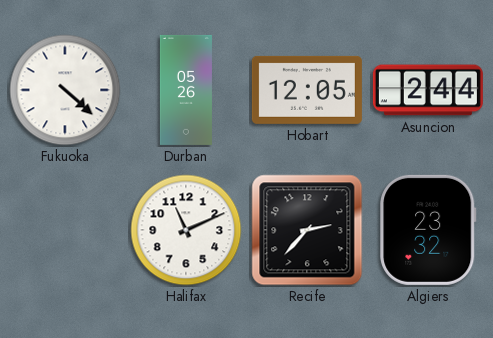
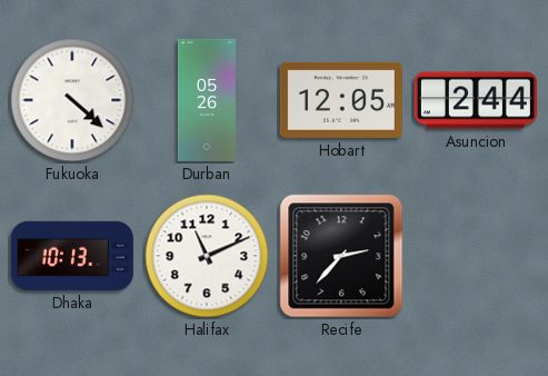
Dhaka: none -> 10:13 (72, 256)
Algiers: 23:32 -> none (428, 230)
